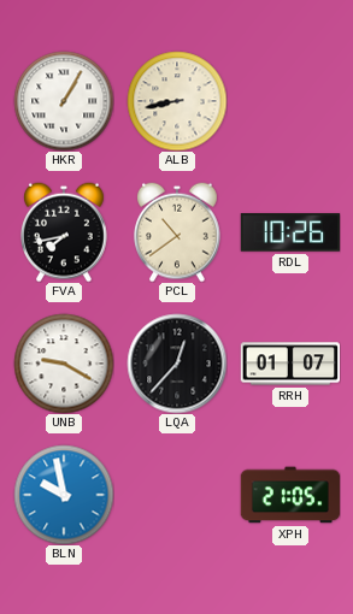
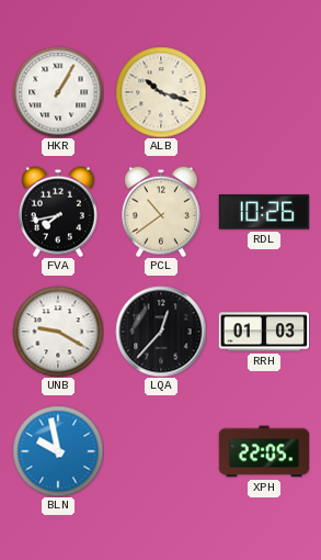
ALB: 8:43 -> 10:18 (161, 92)
RRH: 01:07 -> 01:03 (264, 332)
XPH: 21:05 -> 22:05 (264, 451)
